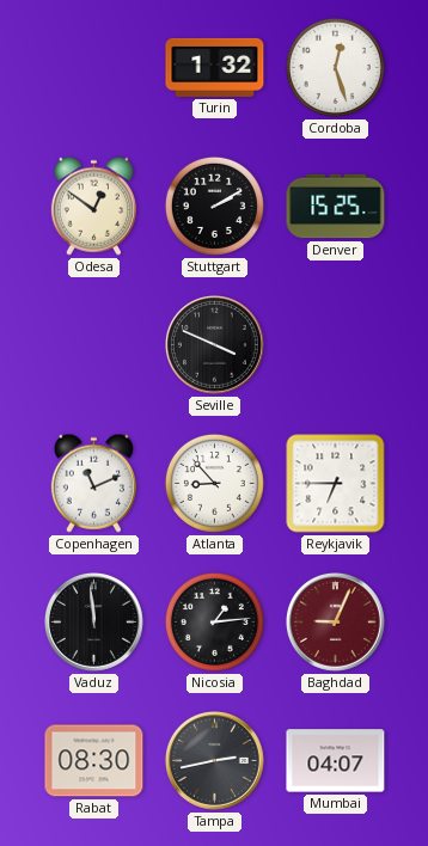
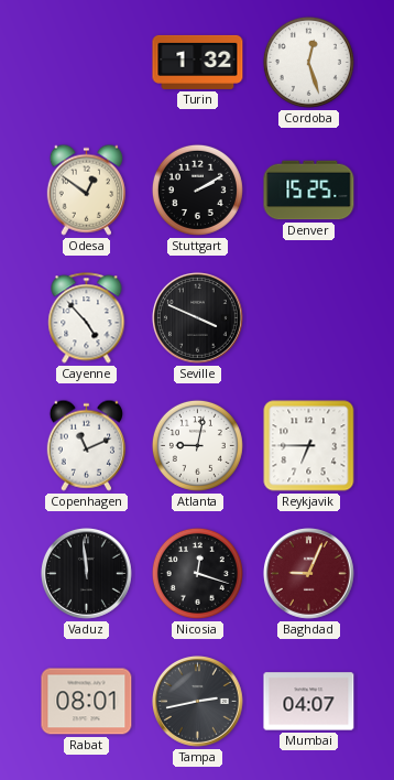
Cayenne: none -> 4:53 (87, 318)
Atlanta: 8:53 -> 9:02 (197, 445)
Nicosia: 1:14 -> 12:18 (197, 573)
Rabat: 08:30 -> 08:01 (87, 702)
